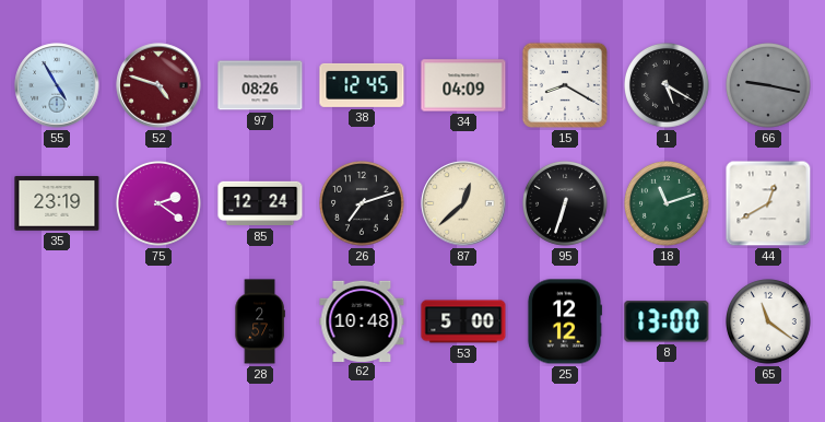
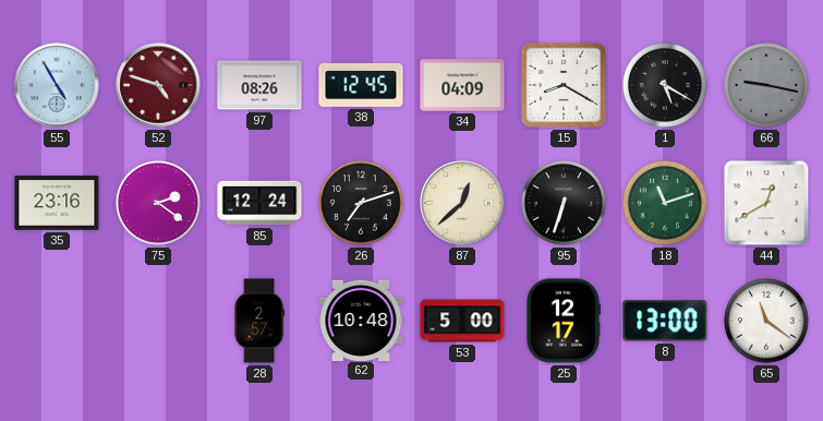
35: 23:19 -> 23:16 (57, 203)
25: 12:12 -> 12:17 (562, 321)
